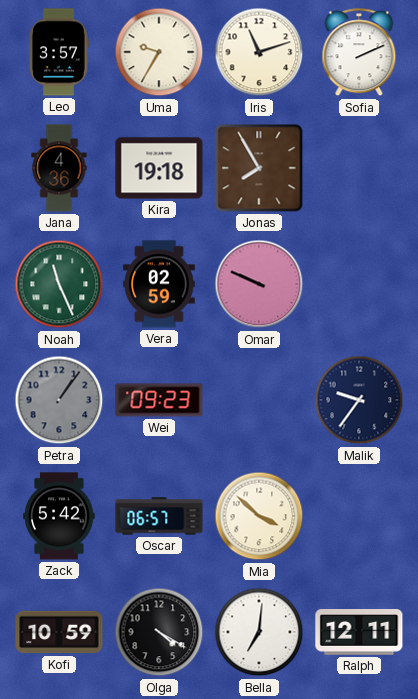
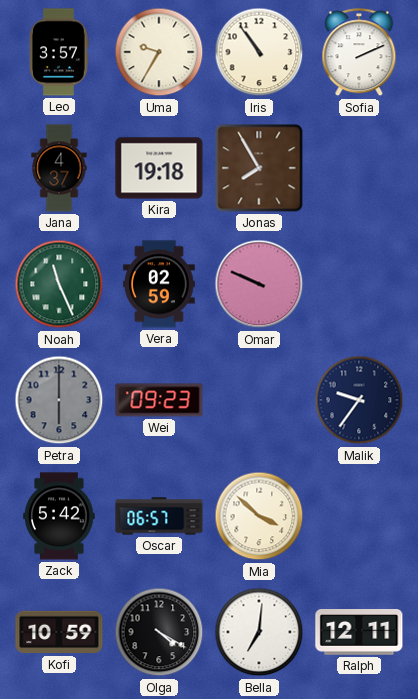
Iris: 11:12 -> 10:54 (259, 52)
Jana: 4:36 -> 4:37 (59, 168)
Petra: 1:06 -> 6:00 (59, 400)
